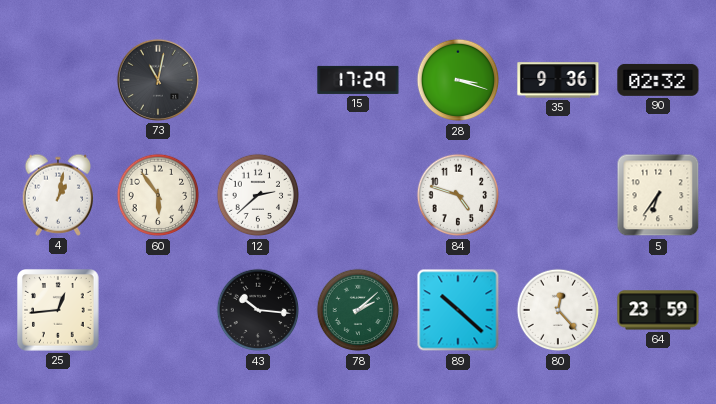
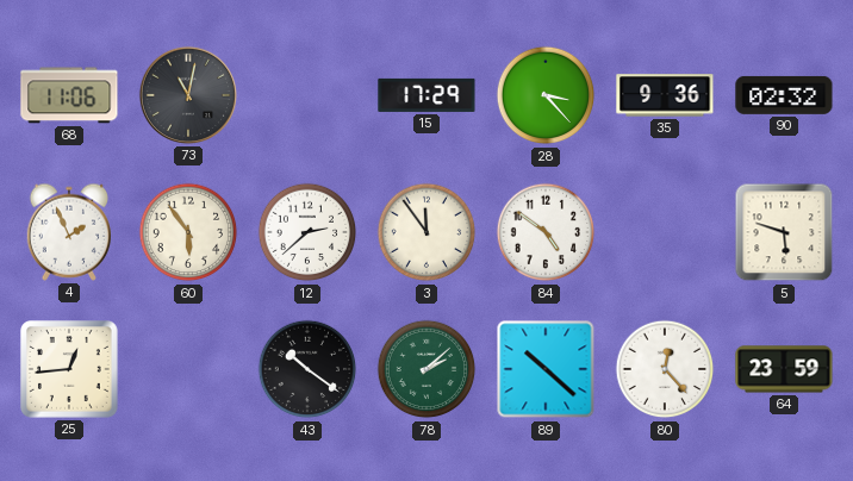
68: none -> 11:06 (69, 95)
28: 3:18 -> 3:23 (546, 95)
4: 1:02 -> 1:56 (68, 232)
3: none -> 11:54 (426, 232)
84: 4:48 -> 4:51 (546, 232)
5: 6:36 -> 5:48 (784, 232)
43: 10:16 -> 10:21 (307, 369)
